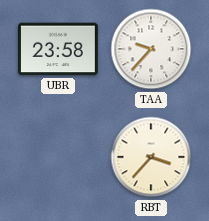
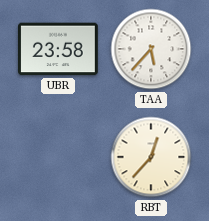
TAA: 9:37 -> 5:37 (151, 49)
RBT: 3:37 -> 12:37 (151, 157)
